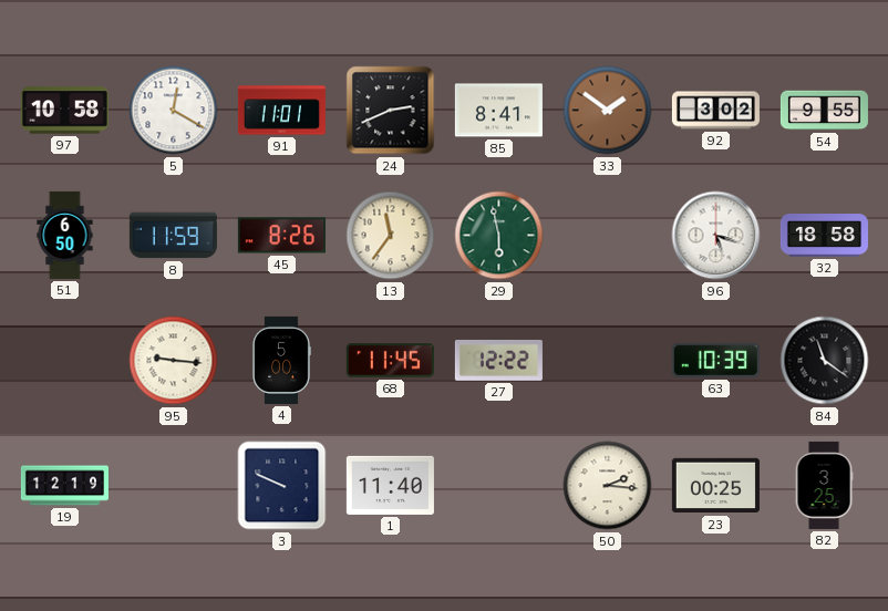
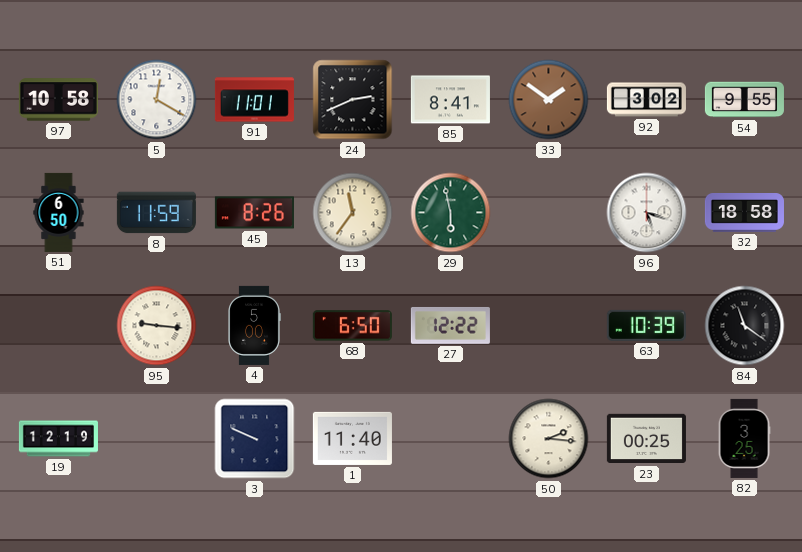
68: 11:45 -> 6:50 (352, 326)
